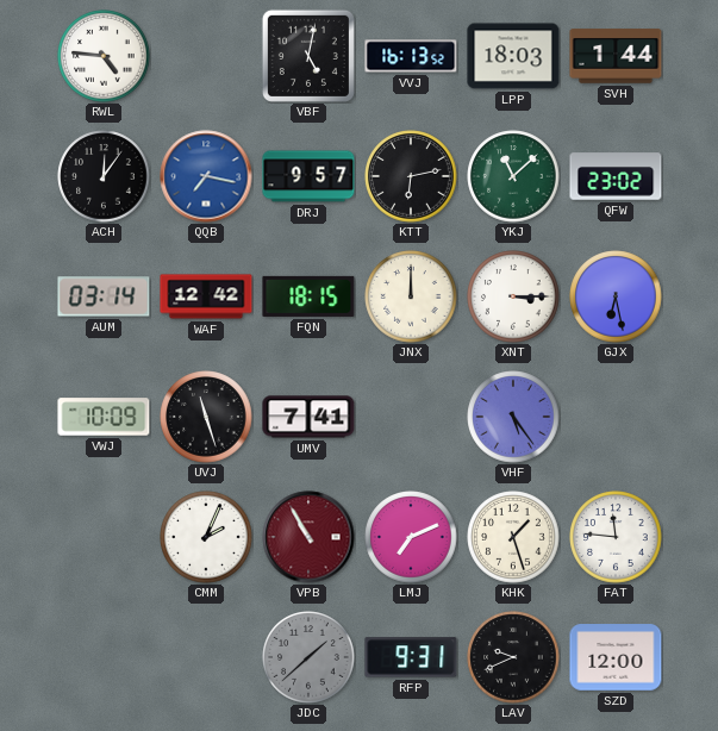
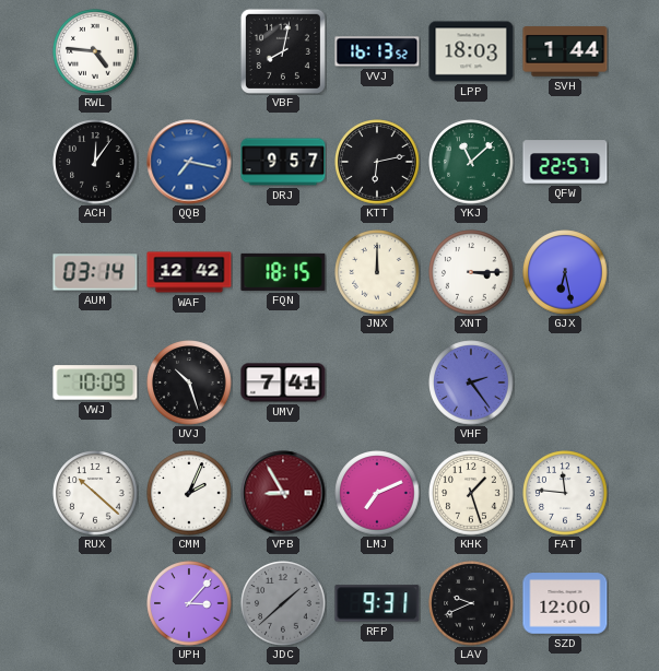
VBF: 5:02 -> 8:02 (283, 51)
QFW: 23:02 -> 22:57 (565, 162)
UVJ: 11:27 -> 10:27 (189, 382)
VHF: 5:24 -> 2:24 (471, 382)
RUX: none -> 10:22 (95, 493)
VPB: 10:55 -> 8:55 (283, 493)
UPH: none -> 3:07 (189, 603)
